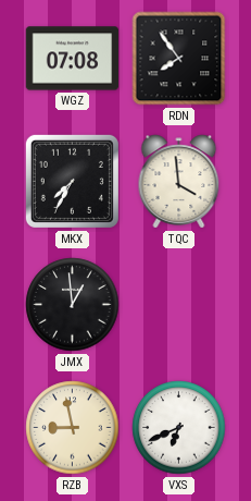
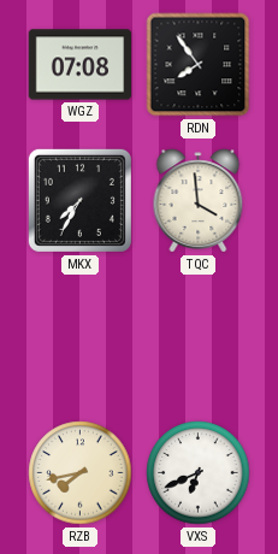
JMX: 12:59 -> none (73, 305)
RZB: 8:58 -> 7:43 (81, 473)
